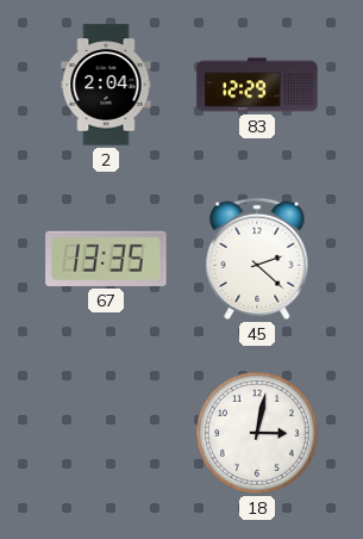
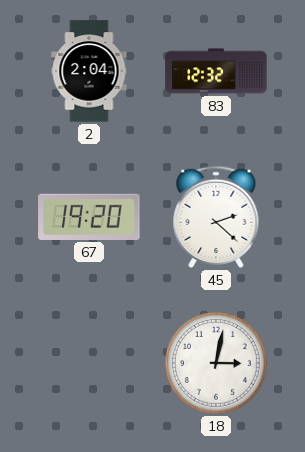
83: 12:29 -> 12:32 (216, 71)
67: 13:35 -> 19:20 (89, 217)
